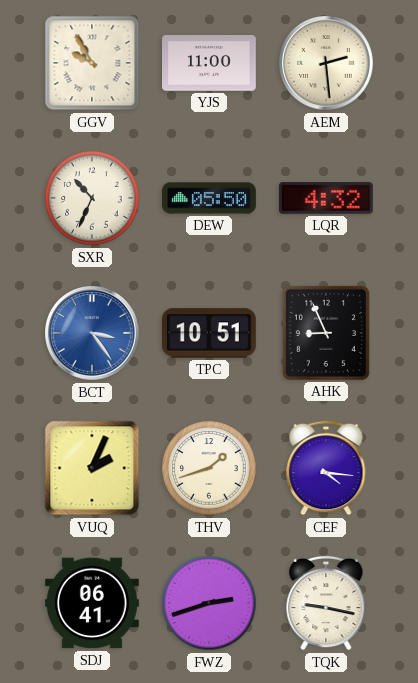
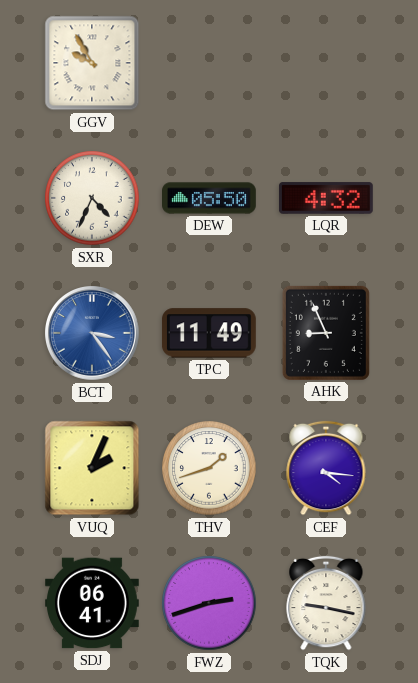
YJS: 11:00 -> none (210, 64)
AEM: 2:29 -> none (327, 64)
SXR: 10:34 -> 4:34 (92, 198)
TPC: 10:51 -> 11:49 (209, 333)
